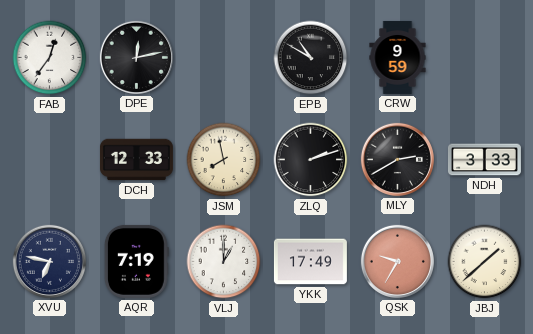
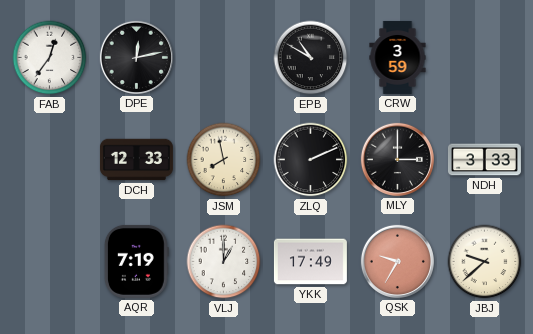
CRW: 9:59 -> 3:59 (398, 57)
ZLQ: 2:12 -> 2:11 (311, 160)
MLY: 2:40 -> 3:00 (397, 159)
XVU: 6:47 -> none (49, 261)
JBJ: 1:38 -> 9:38 (485, 262)
